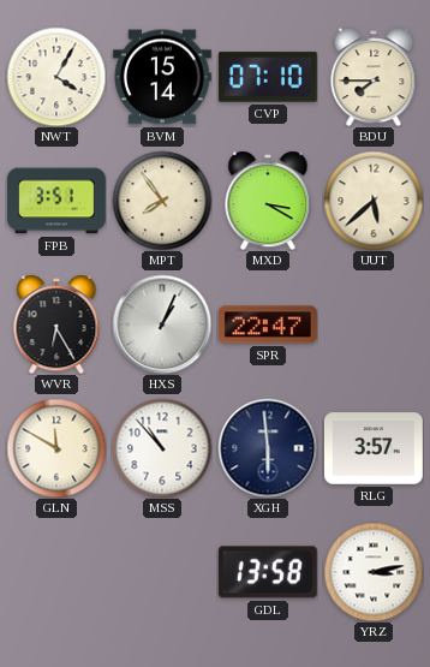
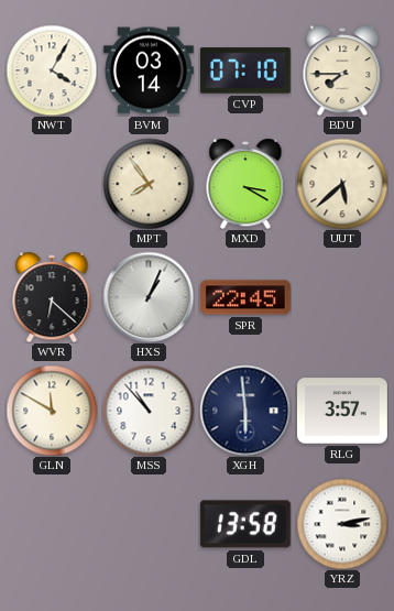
BVM: 15:14 -> 03:14 (149, 70)
FPB: 3:51 -> none (56, 201)
WVR: 6:25 -> 6:22 (52, 297)
SPR: 22:47 -> 22:45 (245, 297)
